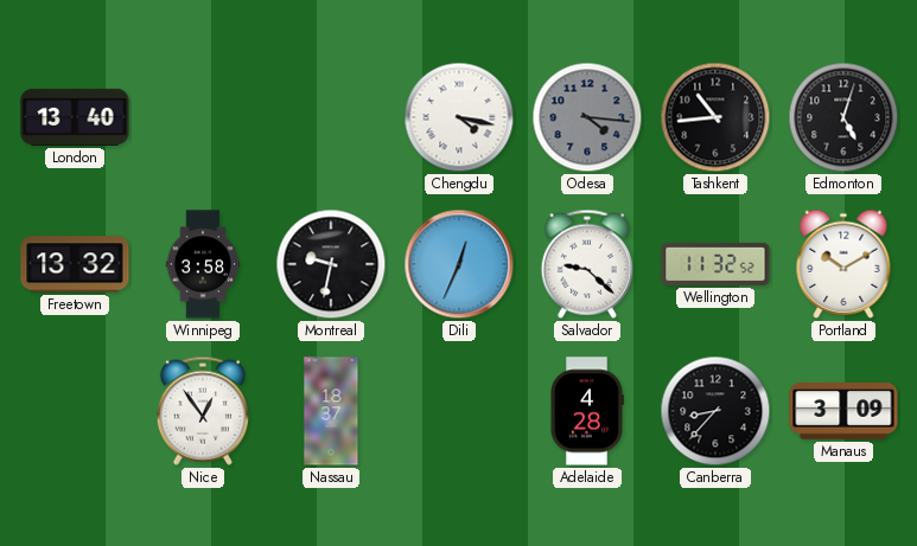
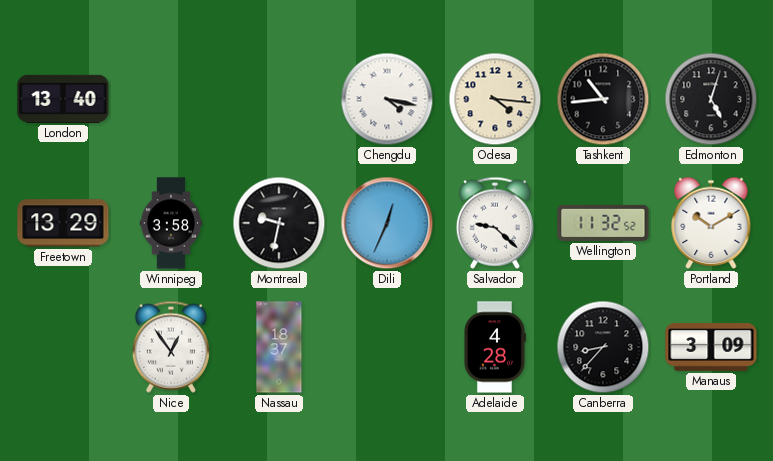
Odesa dial: grey -> cream (495, 99)
Freetown: 13:32 -> 13:29 (63, 223)
